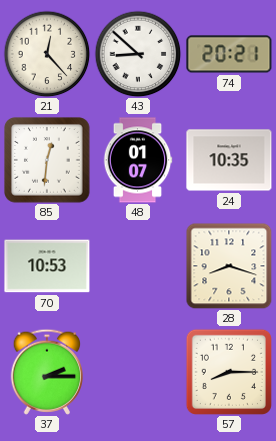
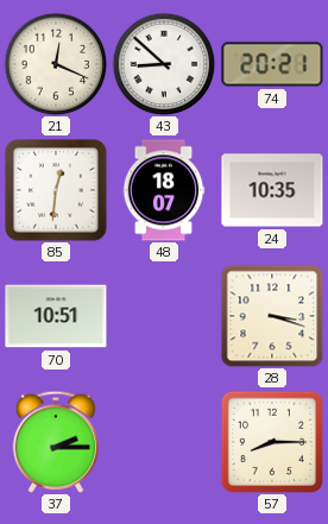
21: 12:23 -> 12:19 (56, 64)
48: 01:07 -> 18:07 (164, 190)
70: 10:53 -> 10:51 (56, 316)
28: 8:18 -> 3:18 (272, 316)
